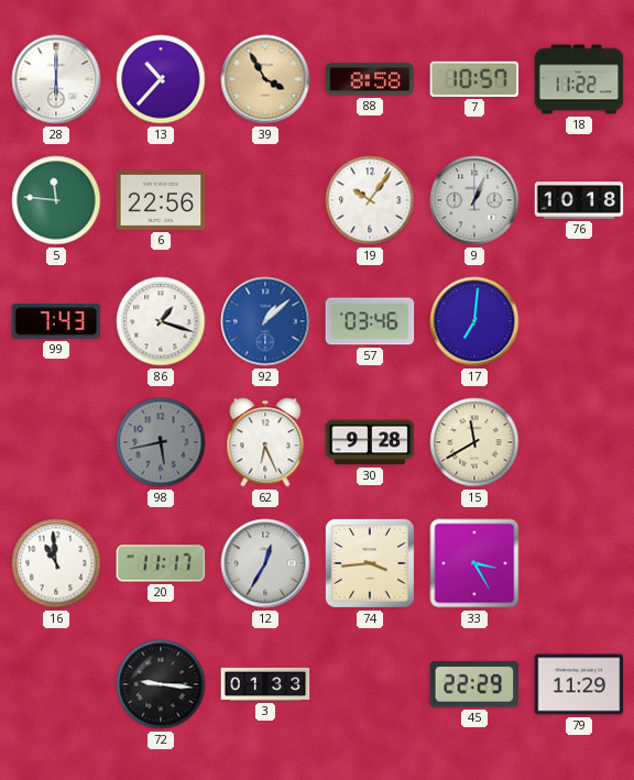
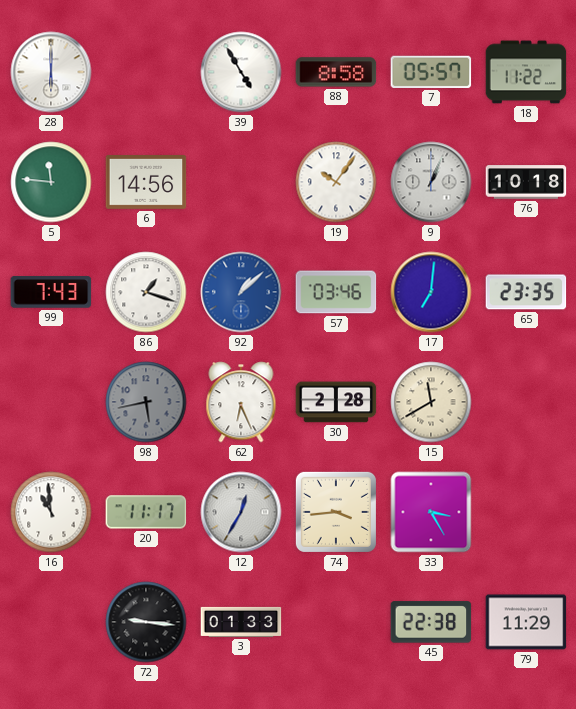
13: 10:37 -> none (161, 79)
39: 3:55 -> 4:55 (241, 72)
39 dial: champagne -> white (241, 72)
7: 10:57 -> 05:57 (431, 72)
6: 22:56 -> 14:56 (146, 183)
65: none -> 23:35 (526, 292)
30: 9:28 -> 2:28 (336, 402)
45: 22:29 -> 22:38 (431, 622)
